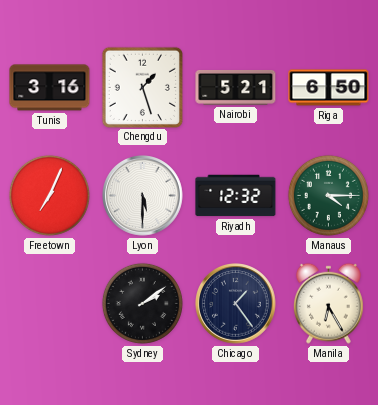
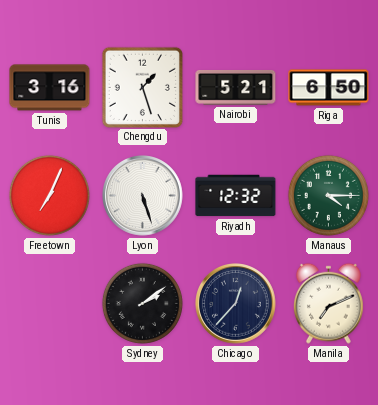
Lyon: 5:30 -> 5:27 (143, 196)
Chicago: 1:24 -> 12:37 (236, 304)
Manila: 6:25 -> 7:11 (328, 303)
